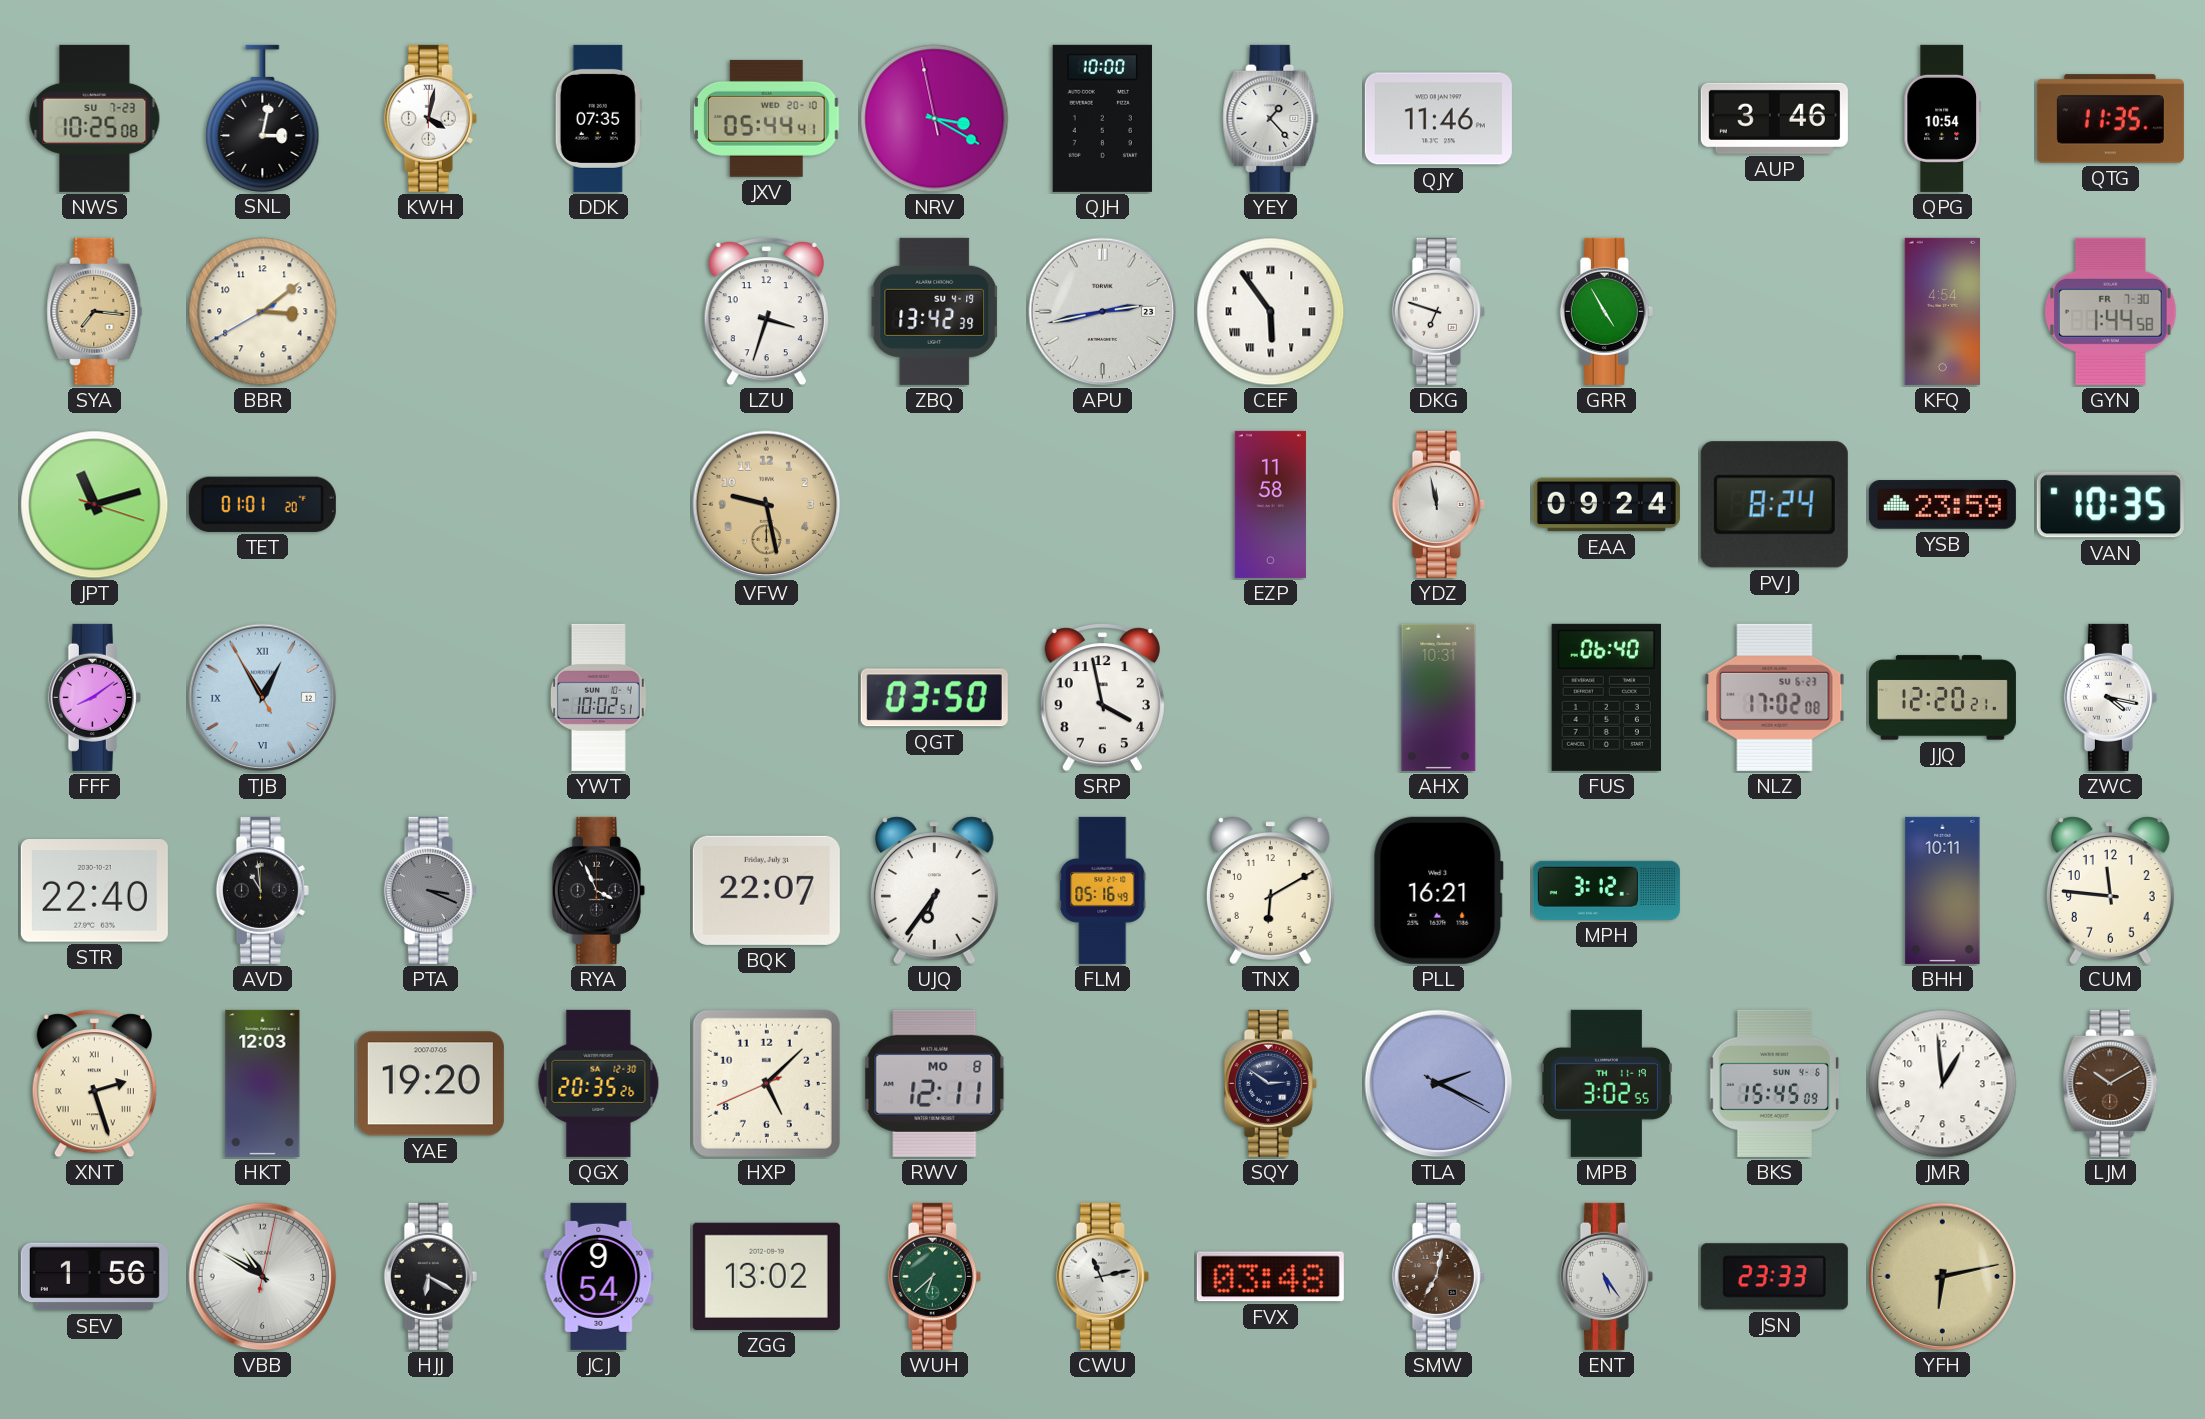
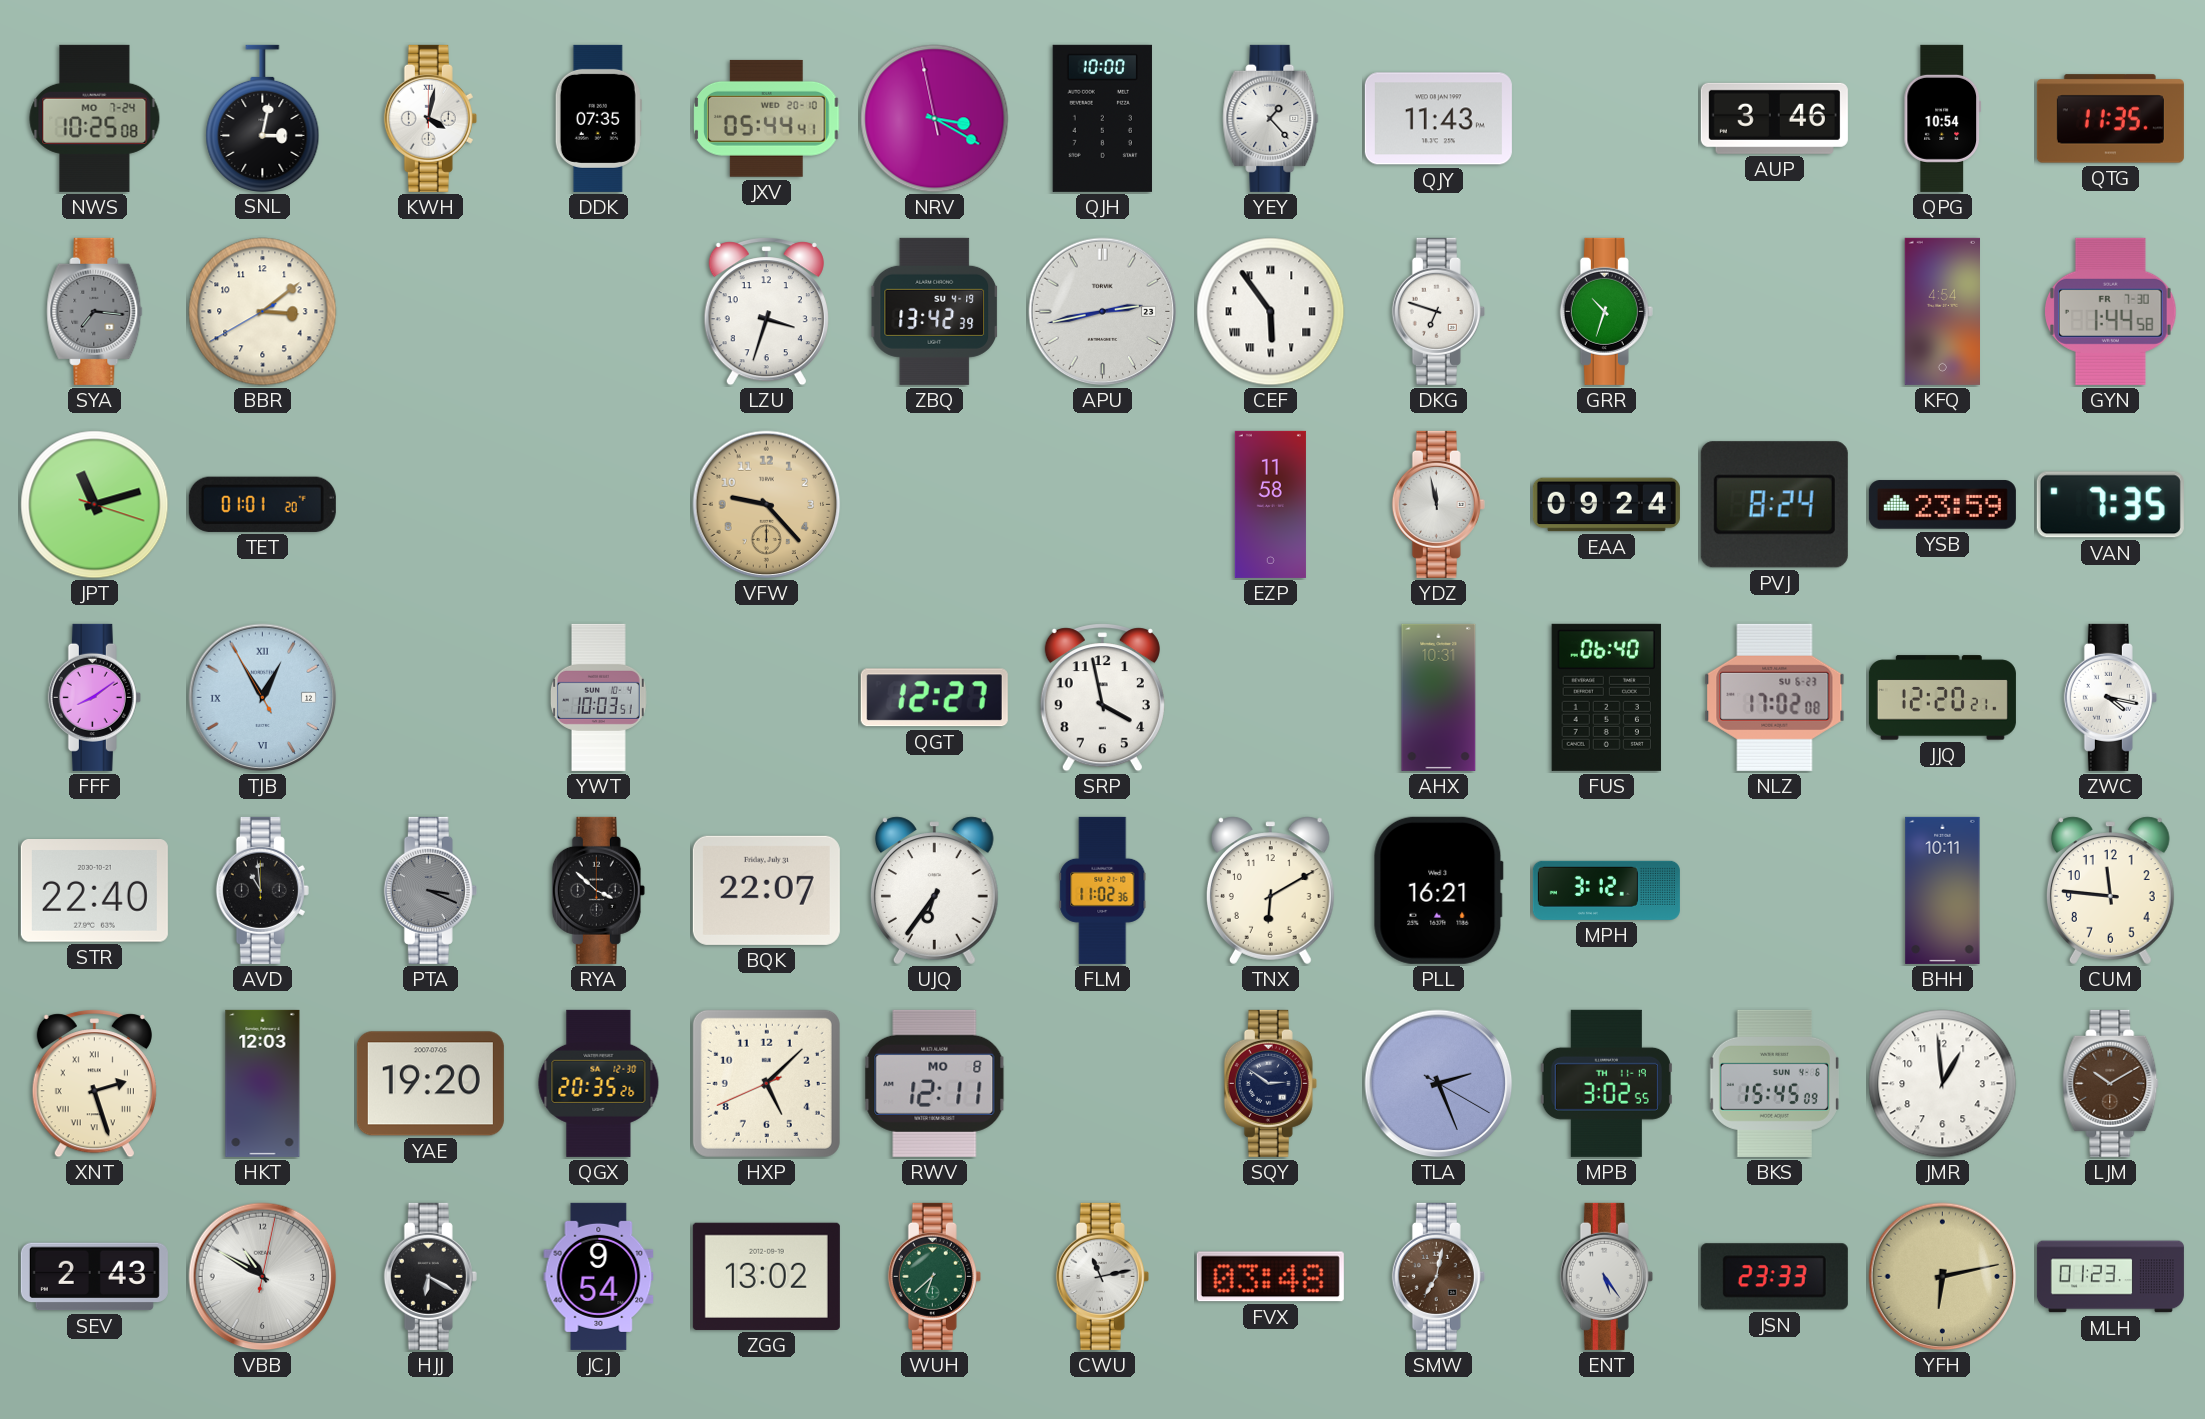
NWS date: SU 7-23 -> MO 7-24 (95, 118)
QJY: 11:46 -> 11:43 (1438, 119)
SYA dial: champagne -> grey (95, 311)
GRR: 4:55 -> 10:33 (1606, 311)
VFW: 9:28 -> 9:23 (767, 505)
VAN: 10:35 -> 7:35 (2110, 505)
YWT: 10:02 -> 10:03 (598, 697)
QGT: 03:50 -> 12:27 (934, 698)
RYA: 3:56 -> 3:52 (598, 890)
FLM: 05:16 -> 11:02 (1103, 890)
TLA: 2:19 -> 2:26 (1439, 1084)
SEV: 1:56 -> 2:43 (94, 1277)
MLH: none -> 01:23 (2110, 1277)
